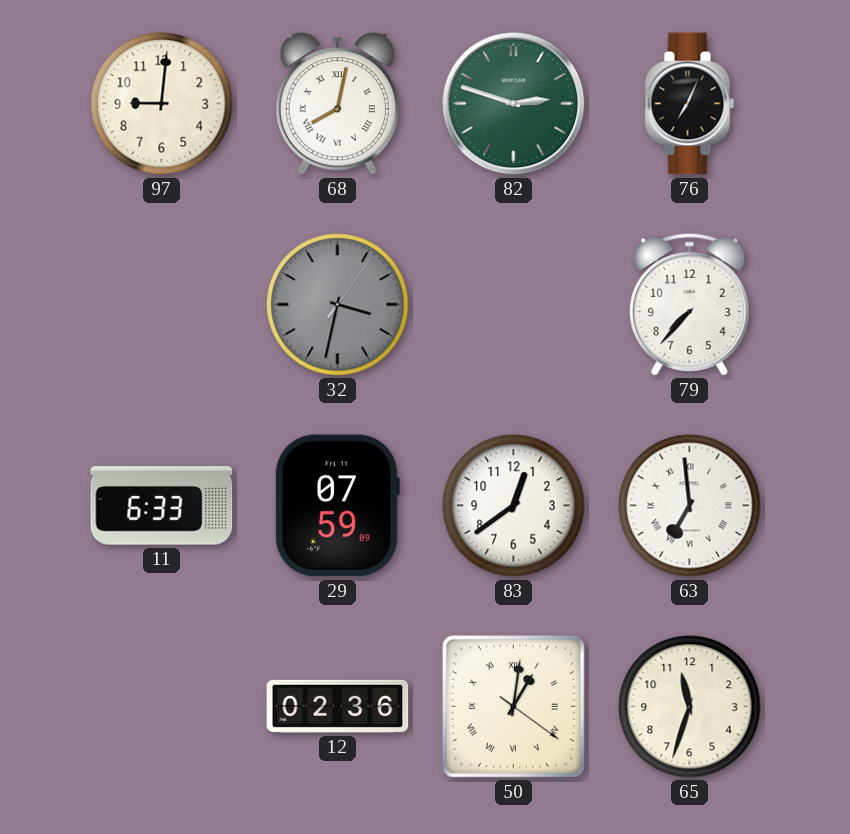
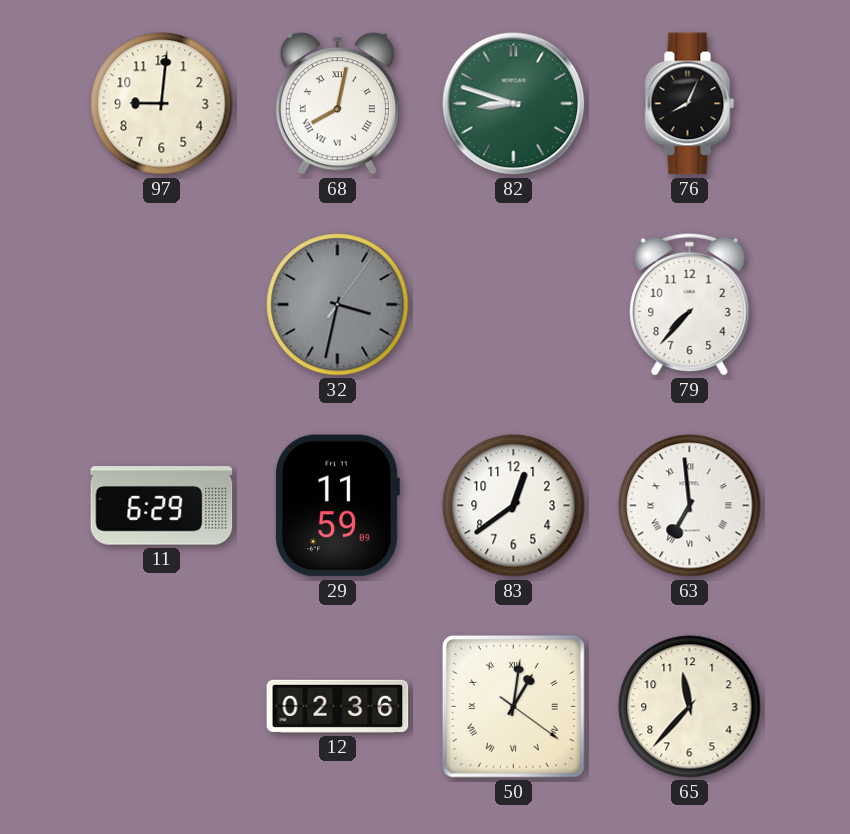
82: 2:48 -> 8:48 (514, 104)
76: 7:04 -> 8:04 (690, 104)
11: 6:33 -> 6:29 (162, 506)
29: 07:59 -> 11:59 (337, 506)
65: 11:33 -> 11:37 (690, 707)
